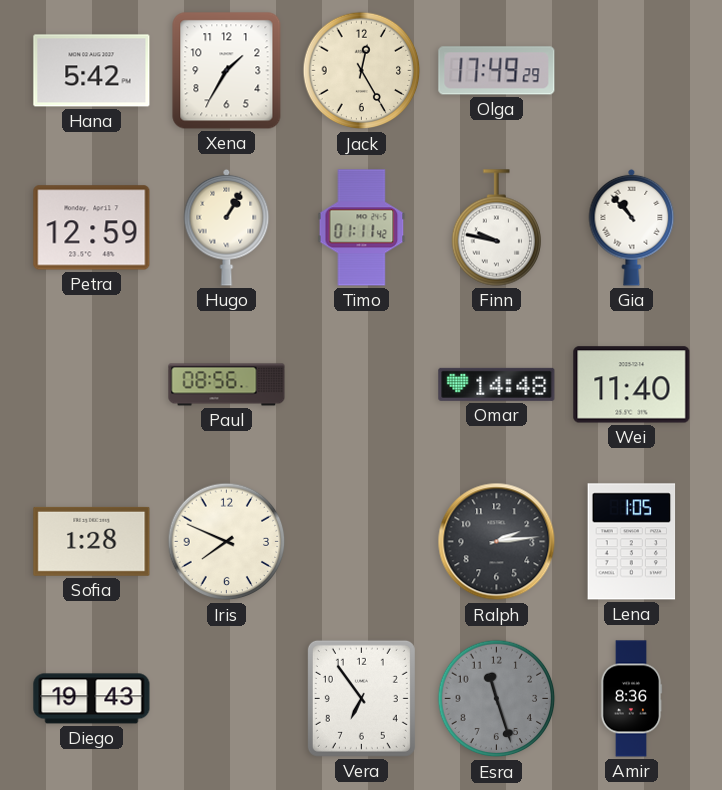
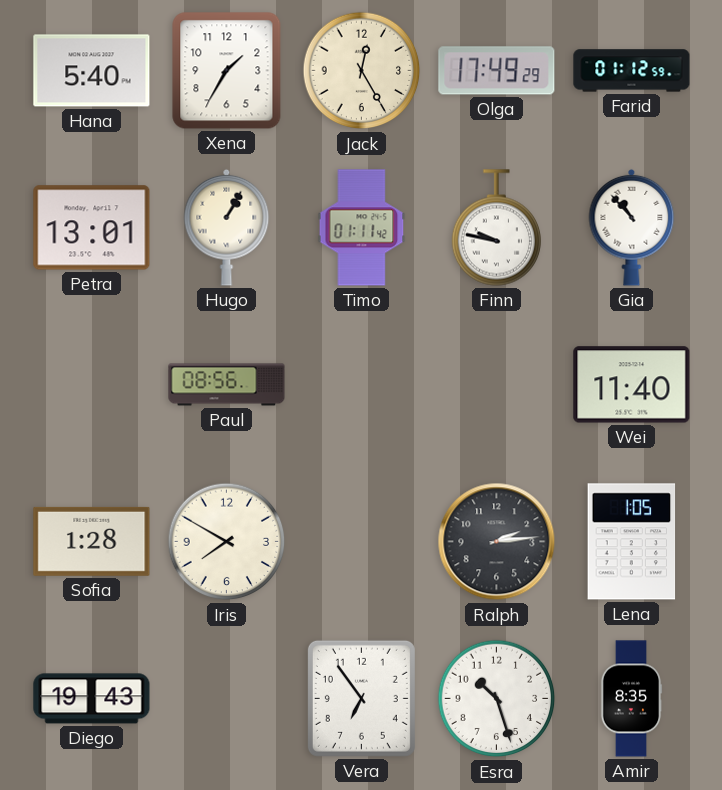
Hana: 5:42 -> 5:40 (92, 71)
Farid: none -> 01:12 (632, 71)
Petra: 12:59 -> 13:01 (92, 228)
Omar: 14:48 -> none (497, 384)
Iris: 7:49 -> 7:50 (227, 542)
Esra: 11:27 -> 10:27 (497, 699)
Esra dial: grey -> white (497, 699)
Amir: 8:36 -> 8:35 (631, 699)
